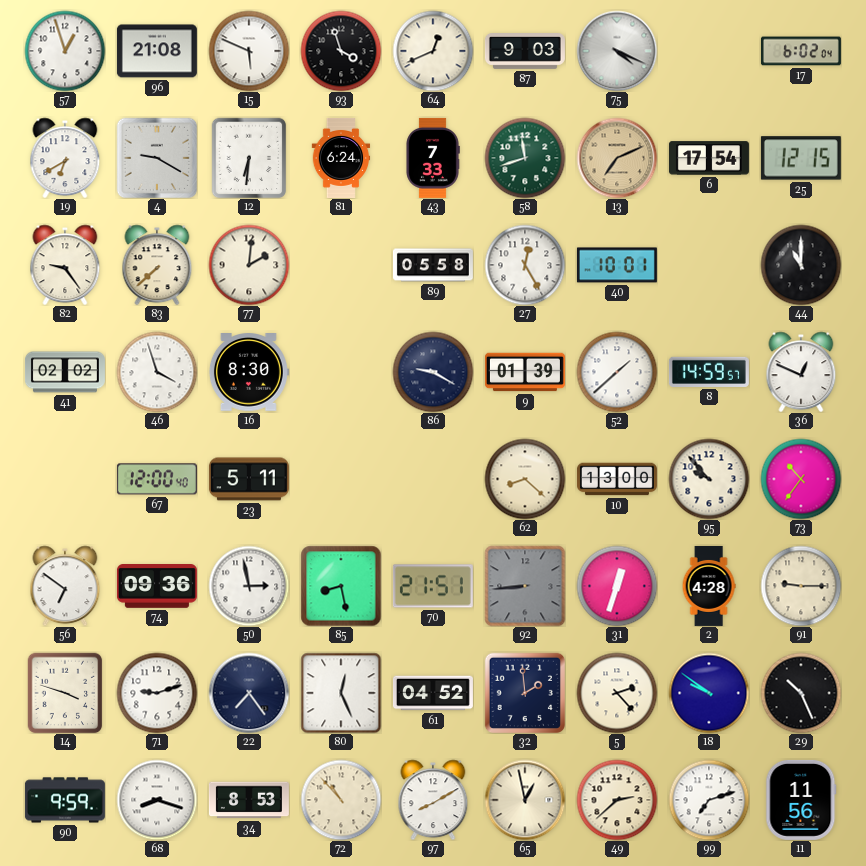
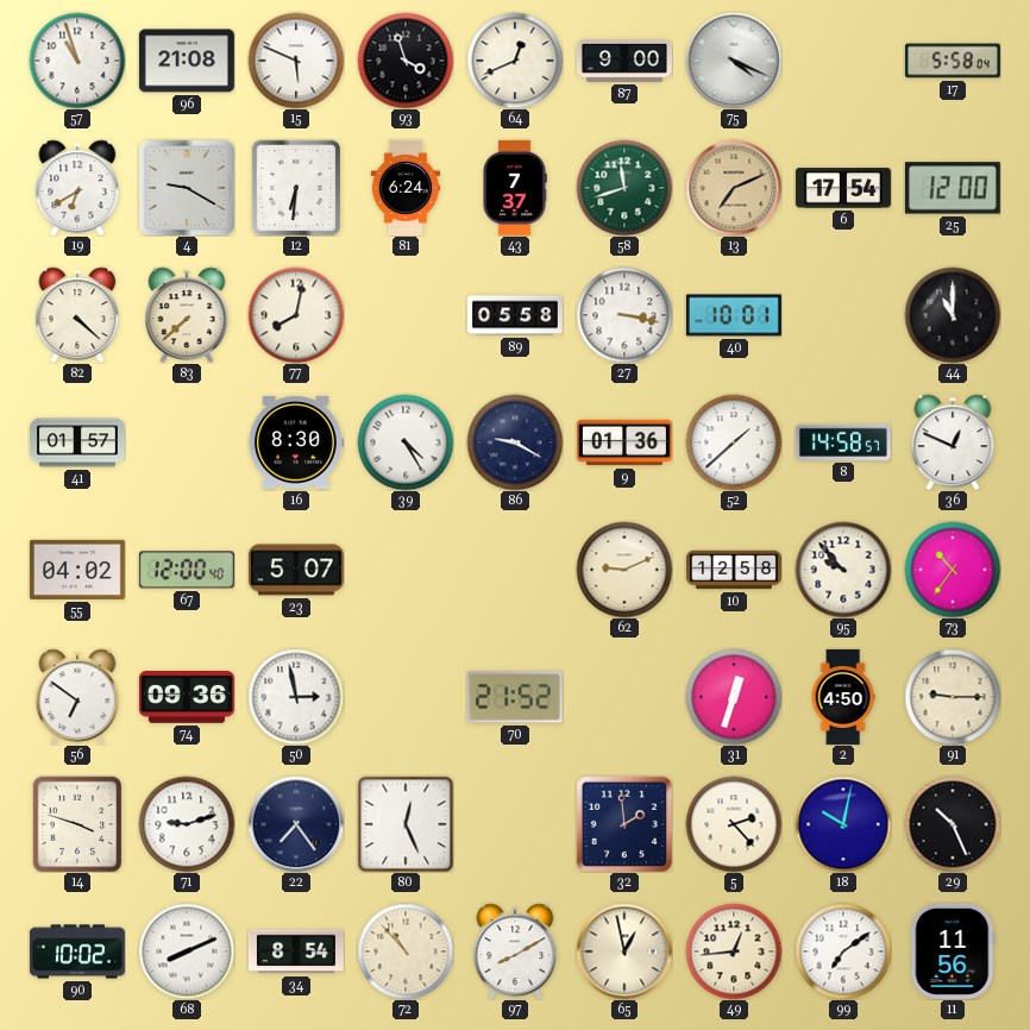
57: 12:57 -> 10:57 (77, 61)
87: 9:03 -> 9:00 (624, 62)
17: 6:02 -> 5:58 (953, 61)
43: 7:33 -> 7:37 (515, 188)
25: 12:15 -> 12:00 (953, 188)
82: 9:24 -> 4:22 (77, 315)
77: 2:01 -> 8:02 (296, 315)
27: 12:25 -> 3:17 (624, 315)
41: 02:02 -> 01:57 (77, 442)
46: 3:57 -> none (157, 372)
39: none -> 4:25 (406, 442)
9: 01:39 -> 01:36 (624, 442)
8: 14:59 -> 14:58 (843, 442)
55: none -> 04:02 (77, 570)
23: 5:11 -> 5:07 (296, 570)
62: 8:22 -> 9:11 (624, 570)
10: 13:00 -> 12:58 (734, 570)
85: 8:28 -> none (341, 586)
70: 21:51 -> 21:52 (515, 697)
92: 8:44 -> none (525, 586)
2: 4:28 -> 4:50 (843, 697)
61: 04:52 -> none (433, 693)
18: 9:51 -> 10:02 (843, 824)
90: 9:59 -> 10:02 (77, 952)
68: 8:18 -> 8:11 (187, 952)
34: 8:53 -> 8:54 (296, 952)
49: 2:38 -> 12:44 (734, 952)
99: 7:12 -> 7:09 (843, 952)
